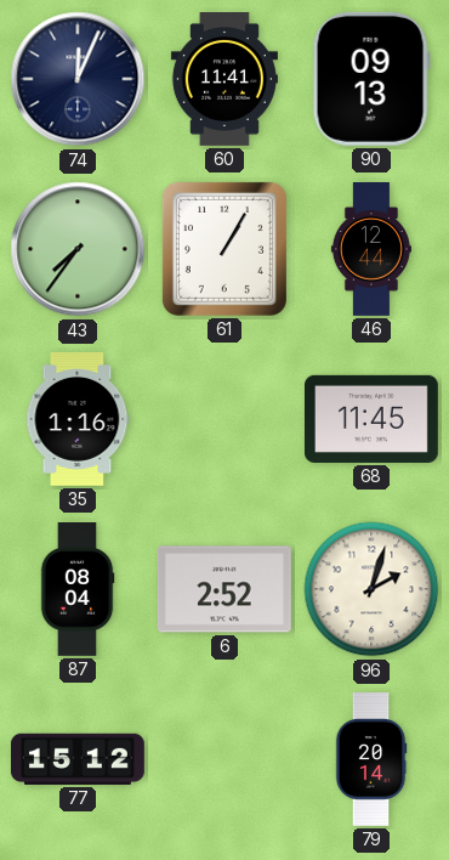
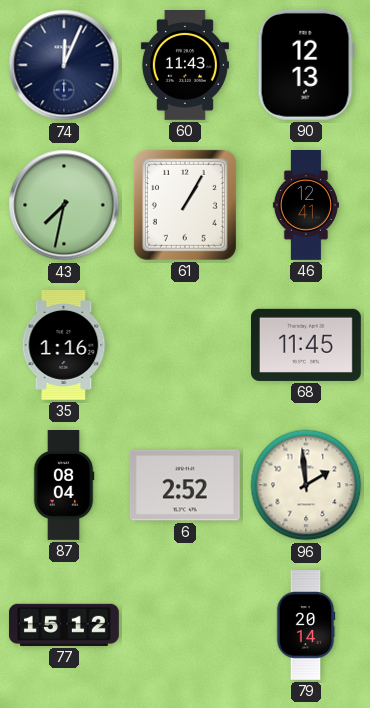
60: 11:41 -> 11:43 (185, 66)
90: 09:13 -> 12:13 (306, 65)
43: 7:36 -> 7:32 (64, 205)
46: 12:44 -> 12:41 (306, 206)
96: 2:03 -> 1:59 (306, 485)
